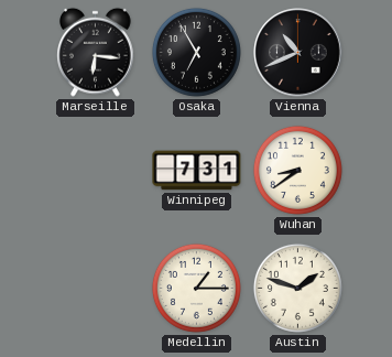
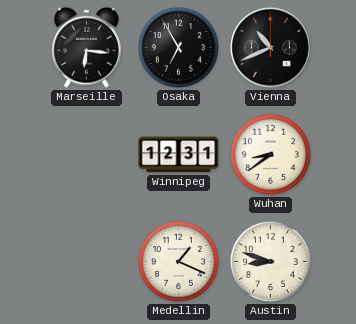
Winnipeg: 7:31 -> 12:31 (179, 155)
Medellin: 1:15 -> 1:19 (178, 261)
Austin: 1:48 -> 8:48 (270, 261)
